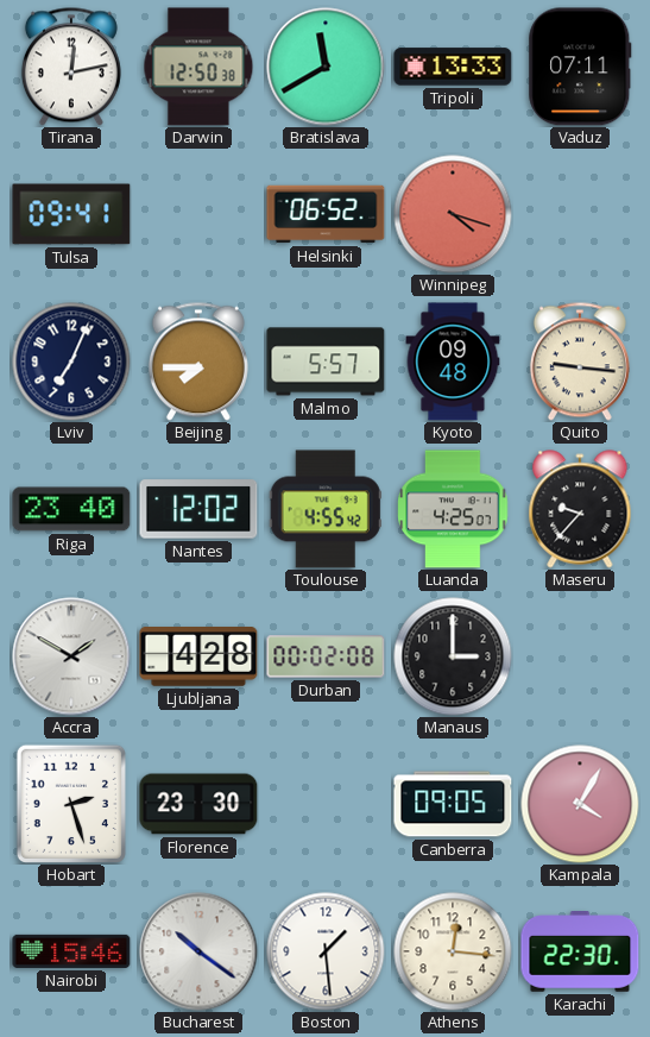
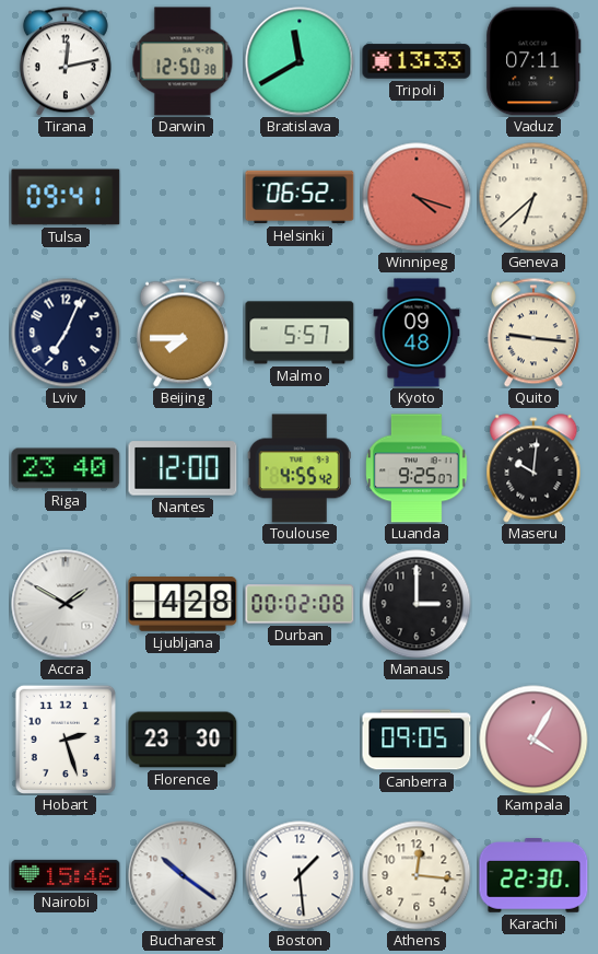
Geneva: none -> 6:38 (533, 197)
Nantes: 12:02 -> 12:00 (183, 468)
Luanda: 4:25 -> 9:25 (417, 468)
Maseru: 9:37 -> 10:01 (533, 468)
